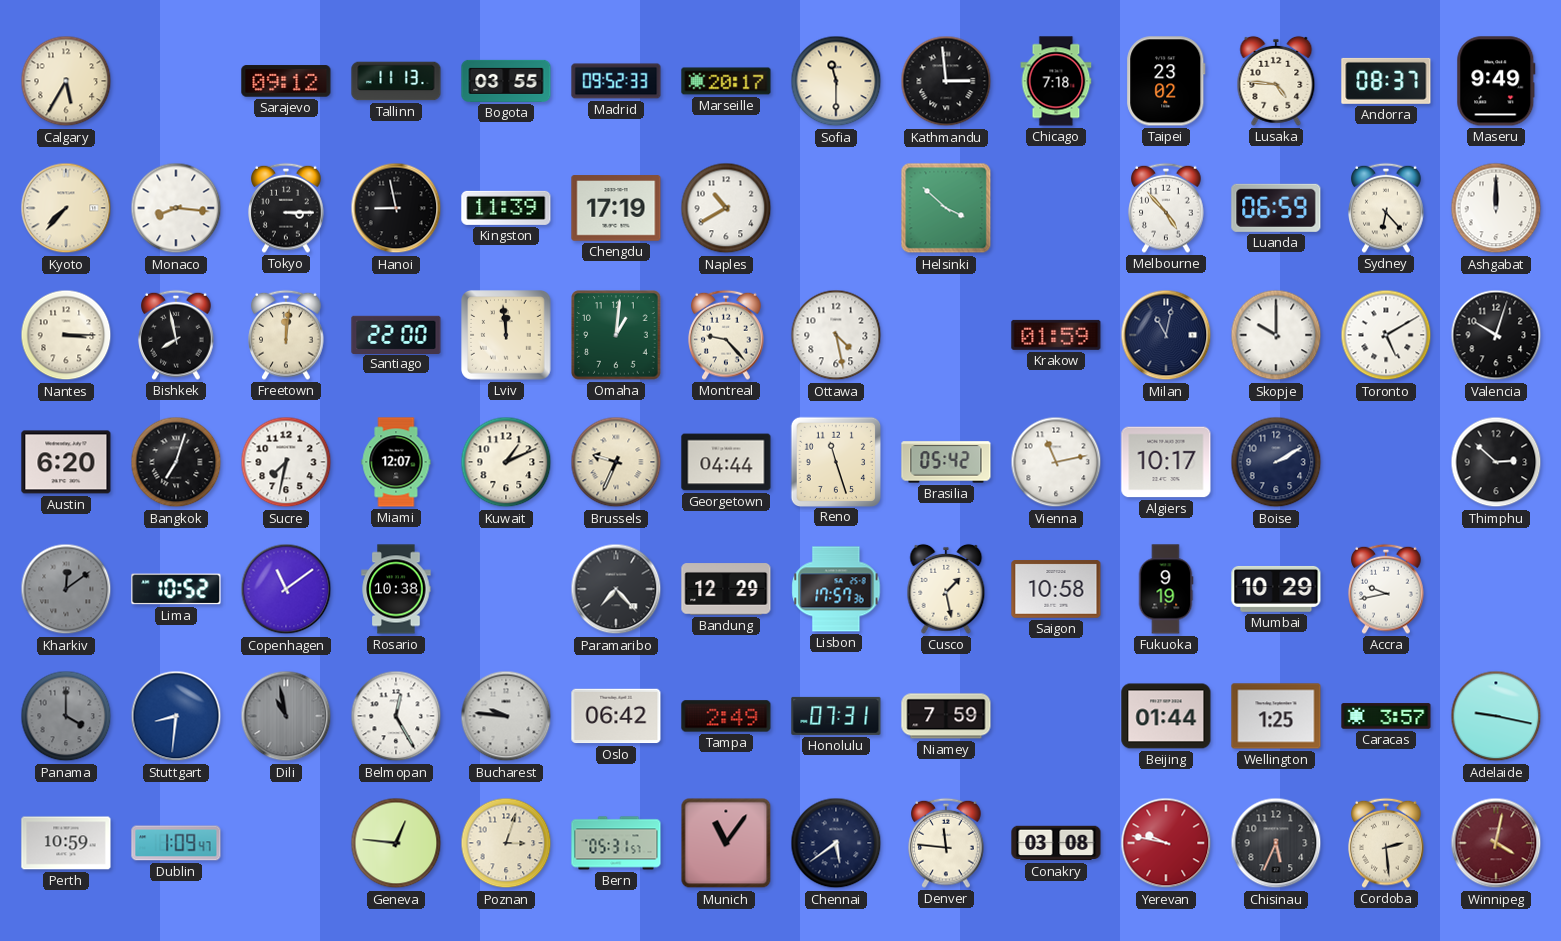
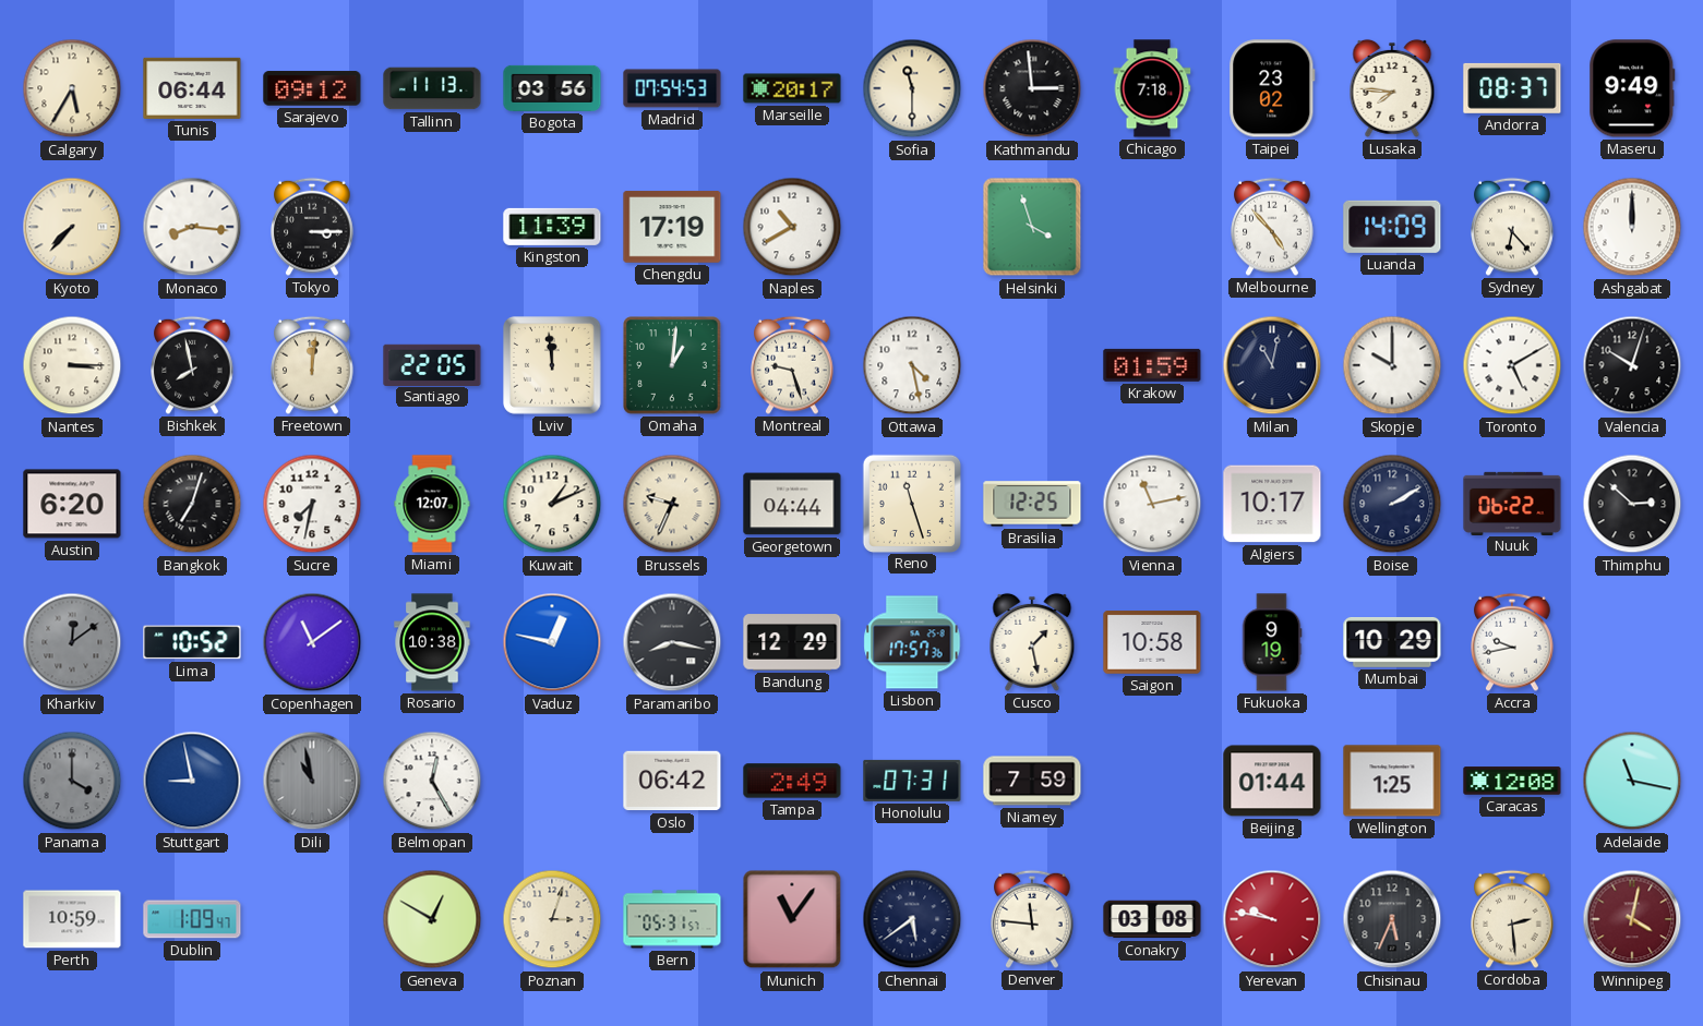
Tunis: none -> 06:44 (192, 88)
Bogota: 03:55 -> 03:56 (552, 88)
Madrid: 09:52 -> 07:54 (672, 88)
Lusaka: 4:46 -> 7:46 (1392, 88)
Hanoi: 8:58 -> none (396, 208)
Helsinki: 3:52 -> 3:57 (1032, 227)
Luanda: 06:59 -> 14:09 (1392, 227)
Santiago: 22:00 -> 22:05 (432, 364)
Montreal: 9:23 -> 9:27 (792, 365)
Brasilia: 05:42 -> 12:25 (1032, 504)
Nuuk: none -> 06:22 (1512, 503)
Vaduz: none -> 12:47 (552, 642)
Paramaribo: 7:23 -> 8:17 (672, 642)
Stuttgart: 8:31 -> 8:58 (192, 781)
Bucharest: 9:46 -> none (506, 716)
Caracas: 3:57 -> 12:08 (1512, 781)
Adelaide: 9:17 -> 11:17 (1632, 781)
Geneva: 12:46 -> 12:50 (432, 919)
